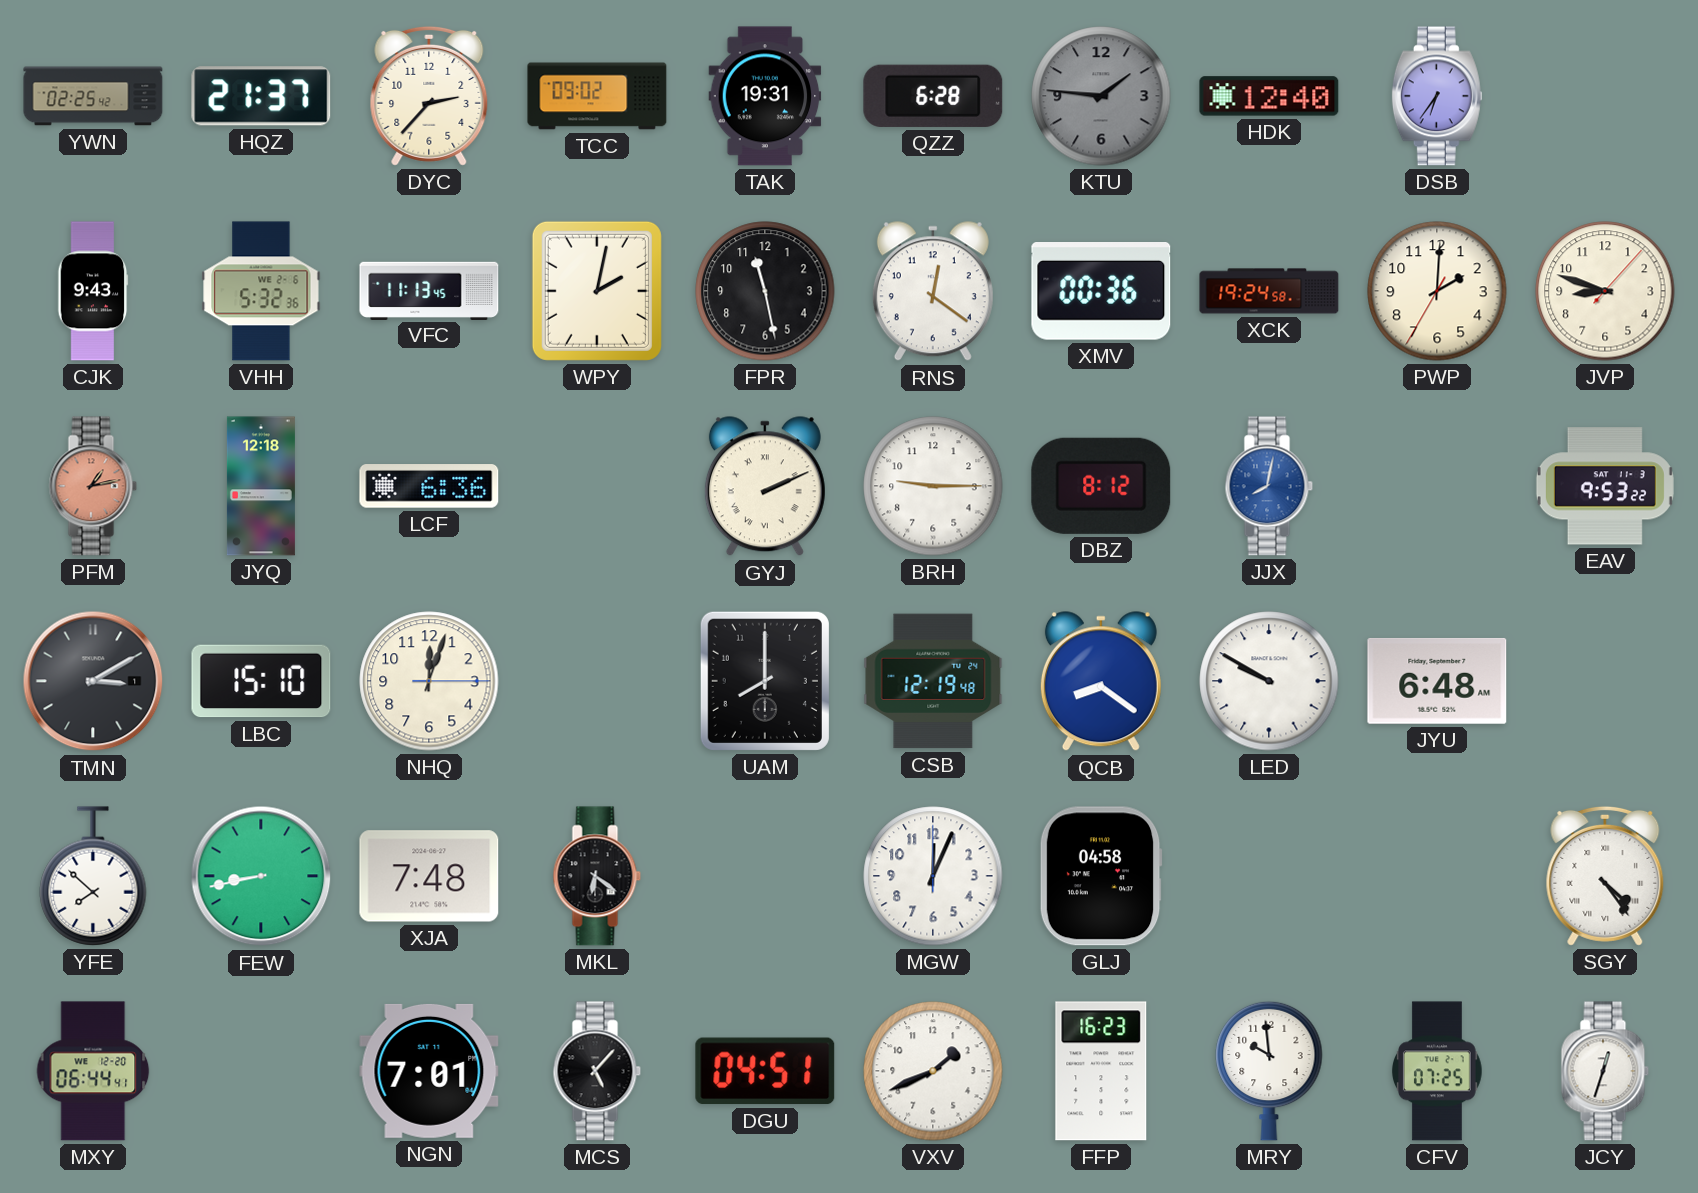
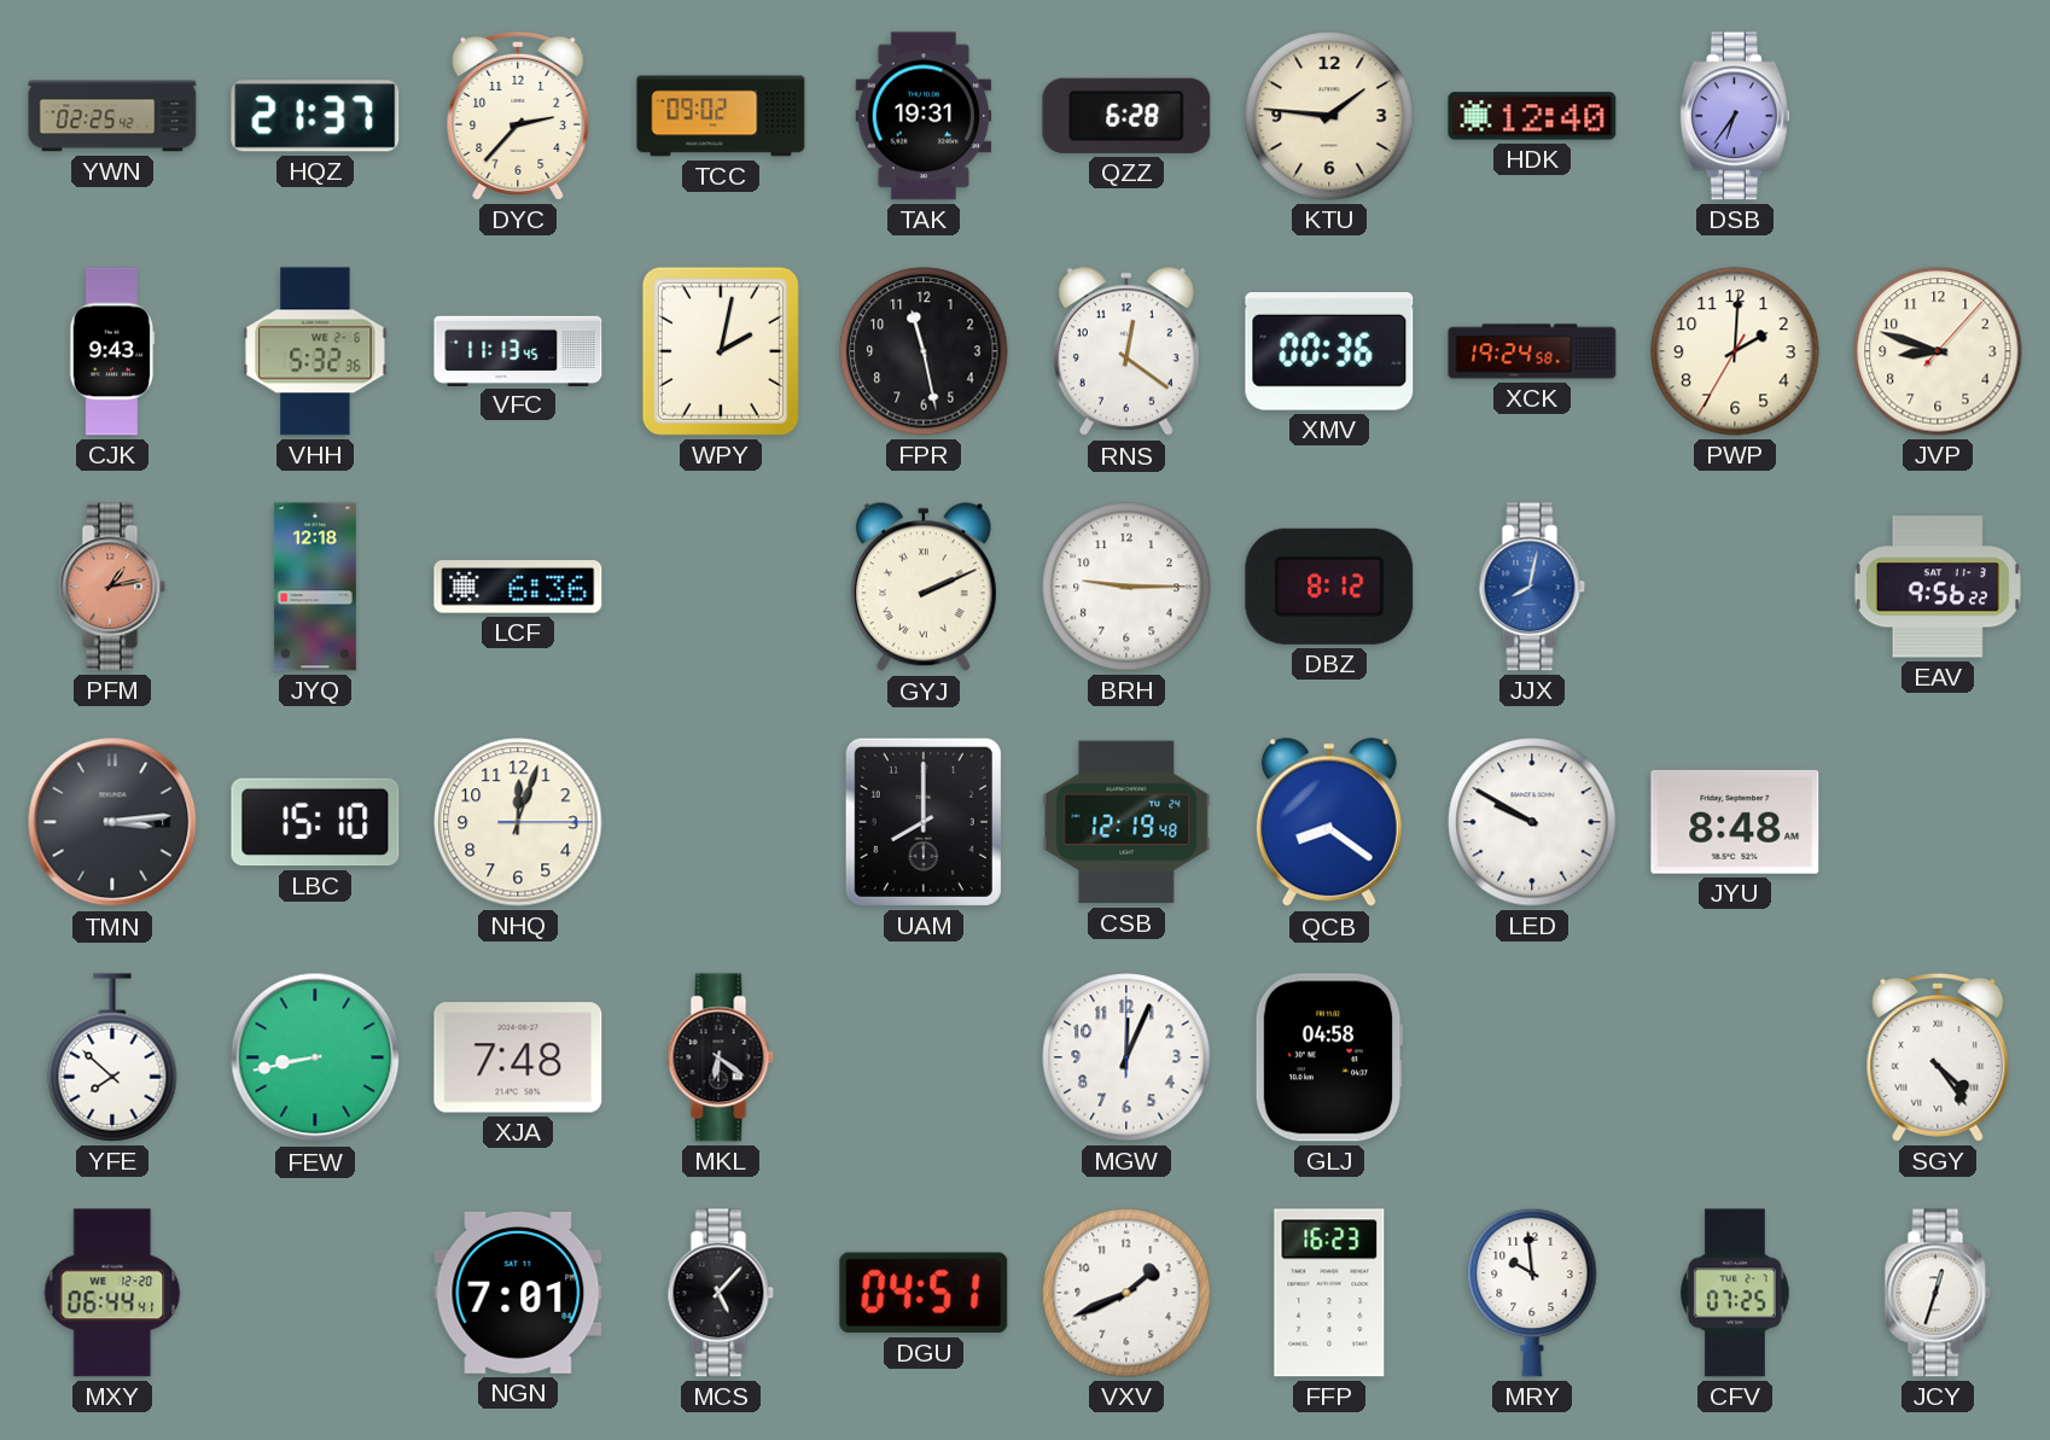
KTU dial: grey -> cream (1329, 116)
EAV: 9:53 -> 9:56 (1938, 587)
TMN: 3:10 -> 3:14 (112, 822)
JYU: 6:48 -> 8:48 (1735, 822)
